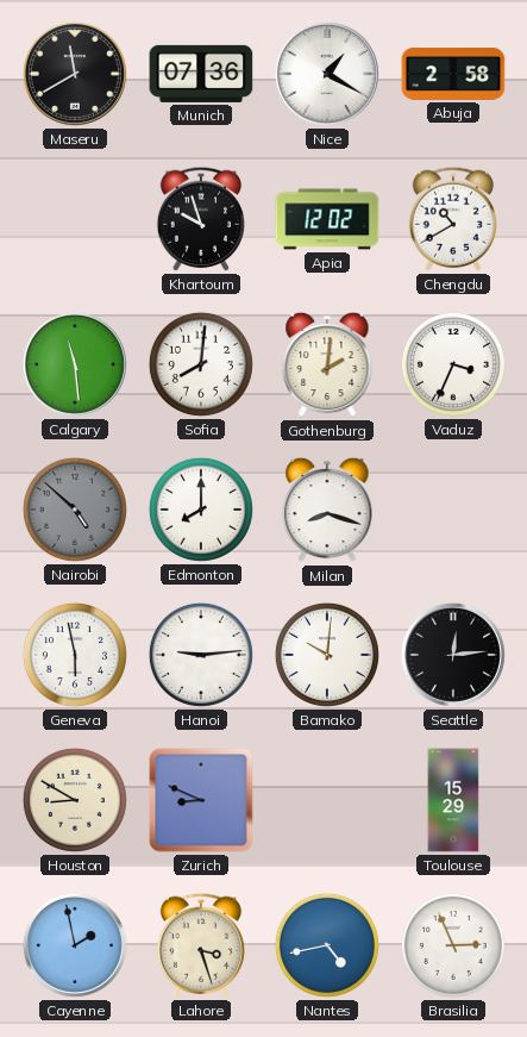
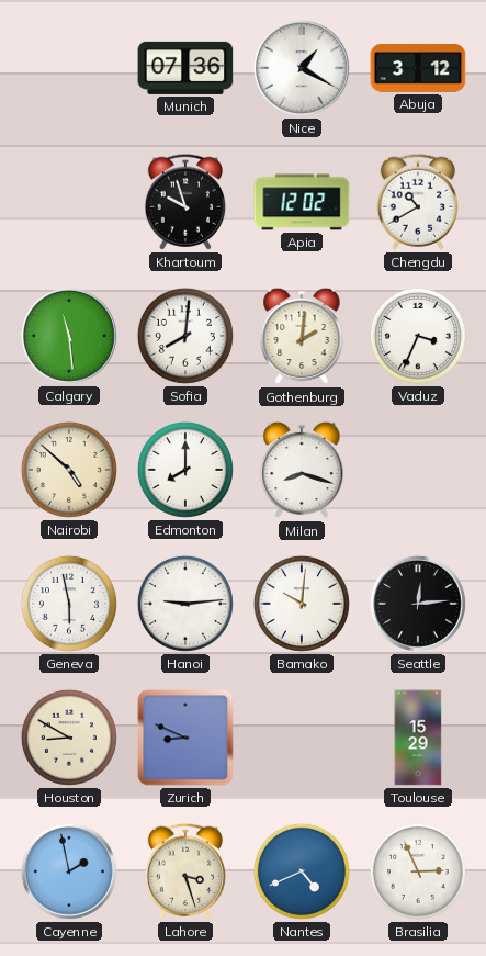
Maseru: 11:40 -> none (75, 74)
Abuja: 2:58 -> 3:12 (418, 68)
Nairobi dial: grey -> cream (69, 470)
Nantes: 4:43 -> 4:41 (302, 871)
